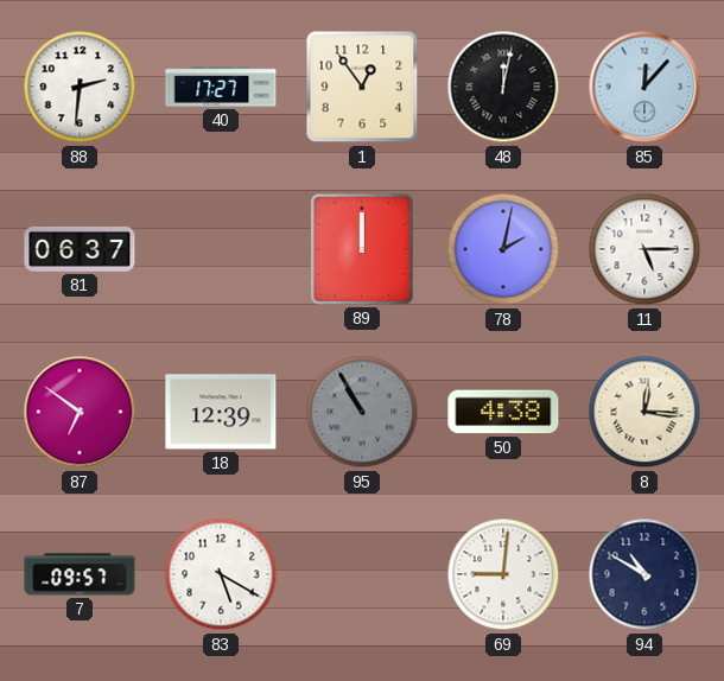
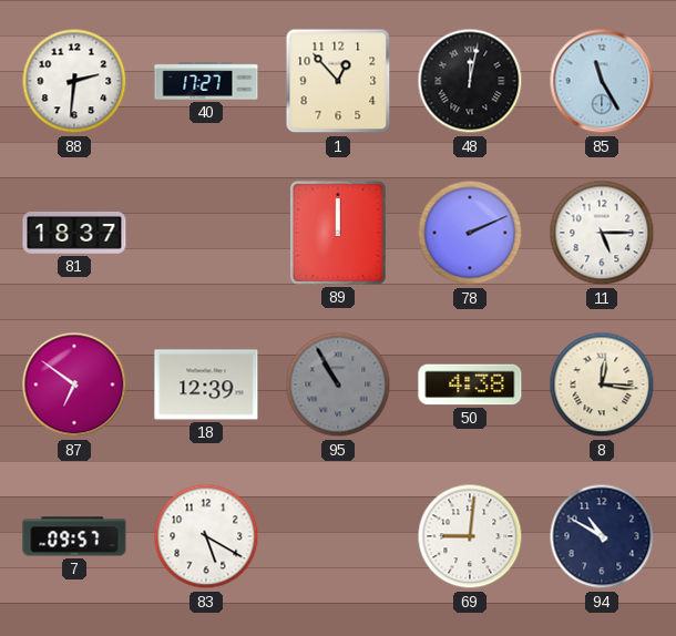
1: 12:54 -> 12:53 (338, 81)
85: 12:07 -> 11:25 (602, 81)
81: 06:37 -> 18:37 (74, 233)
78: 2:02 -> 2:11 (470, 233)
